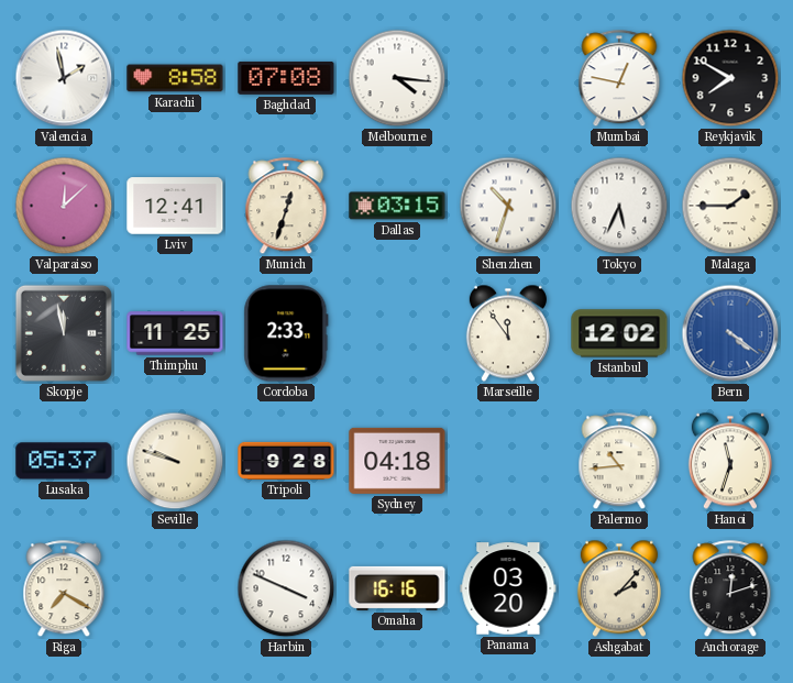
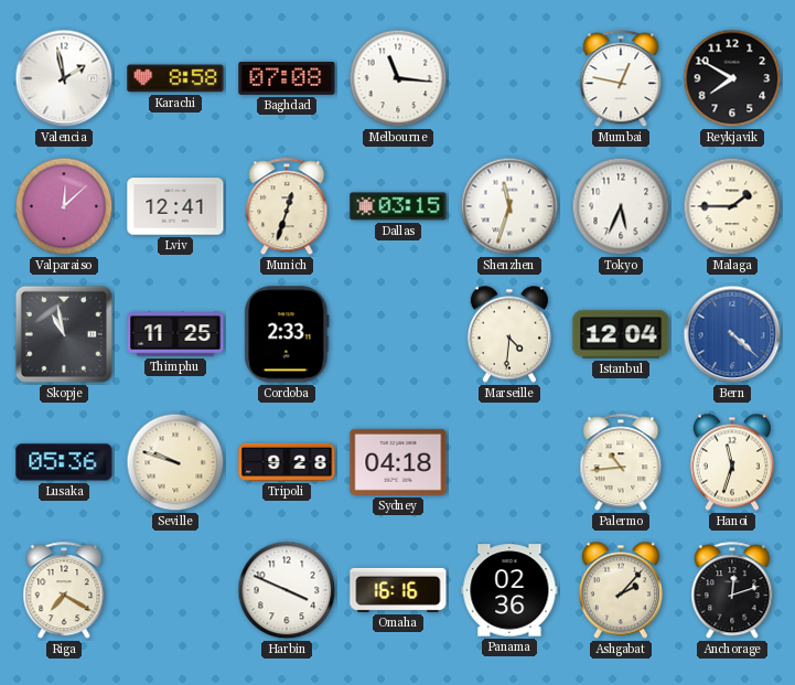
Melbourne: 4:16 -> 11:16 (398, 78)
Shenzhen: 10:33 -> 11:33 (509, 206)
Skopje: 11:58 -> 10:58 (64, 334)
Marseille: 11:54 -> 4:31 (509, 334)
Istanbul: 12:02 -> 12:04 (621, 334)
Bern: 4:21 -> 4:22 (732, 334)
Lusaka: 05:37 -> 05:36 (64, 462)
Panama: 03:20 -> 02:36 (509, 590)
